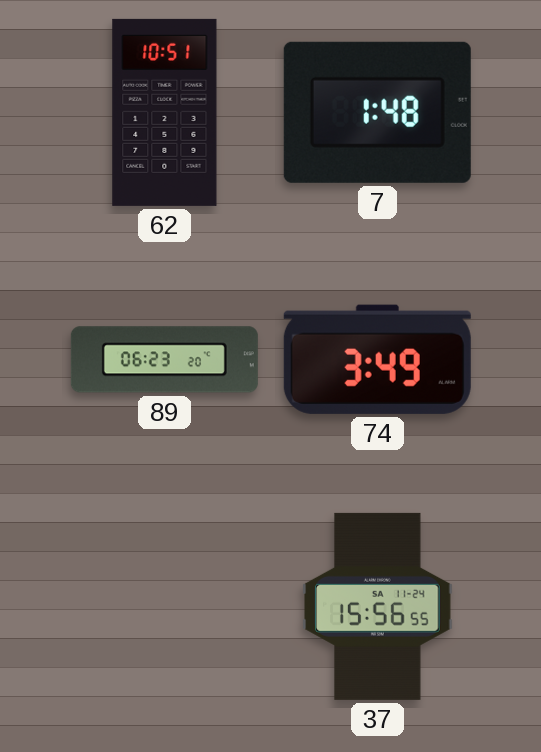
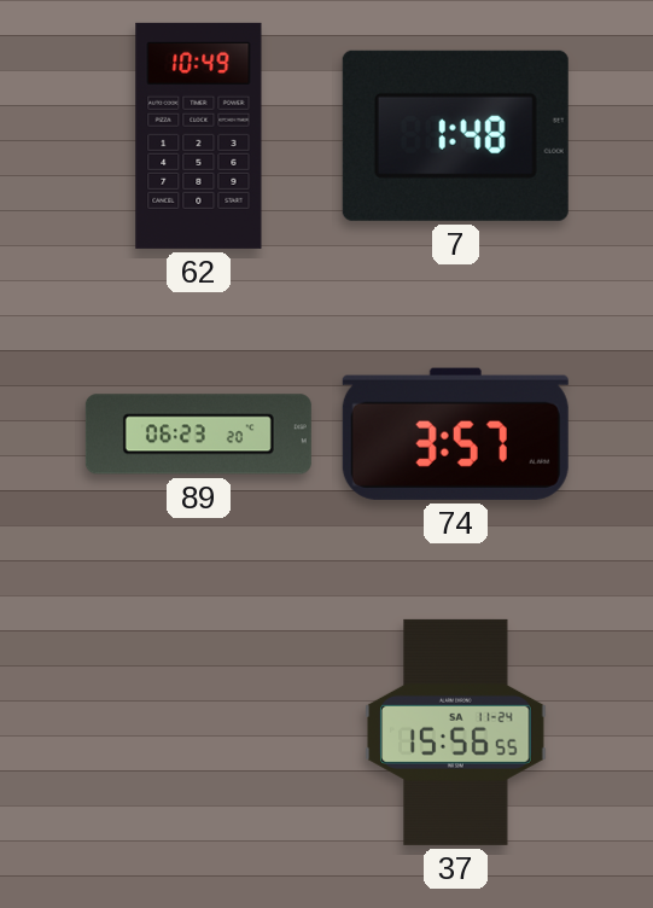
62: 10:51 -> 10:49 (199, 135)
74: 3:49 -> 3:57 (455, 433)
